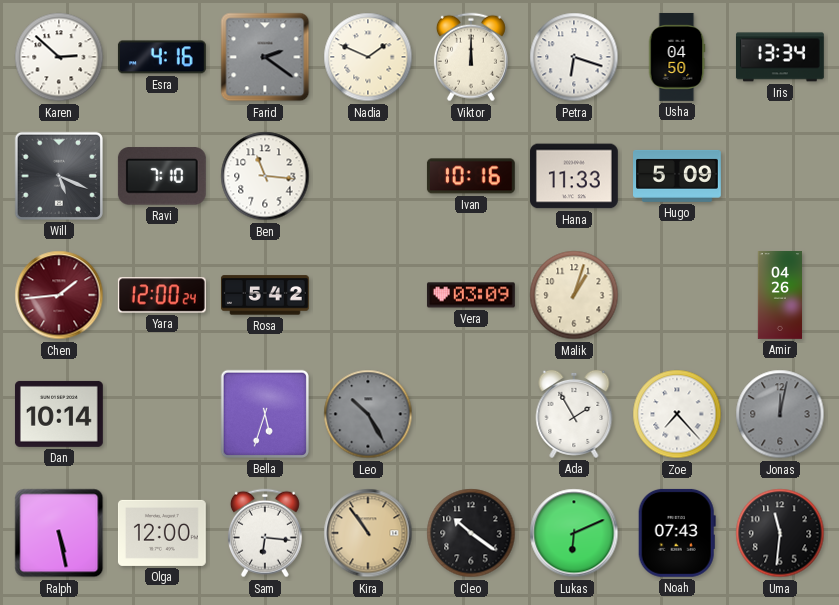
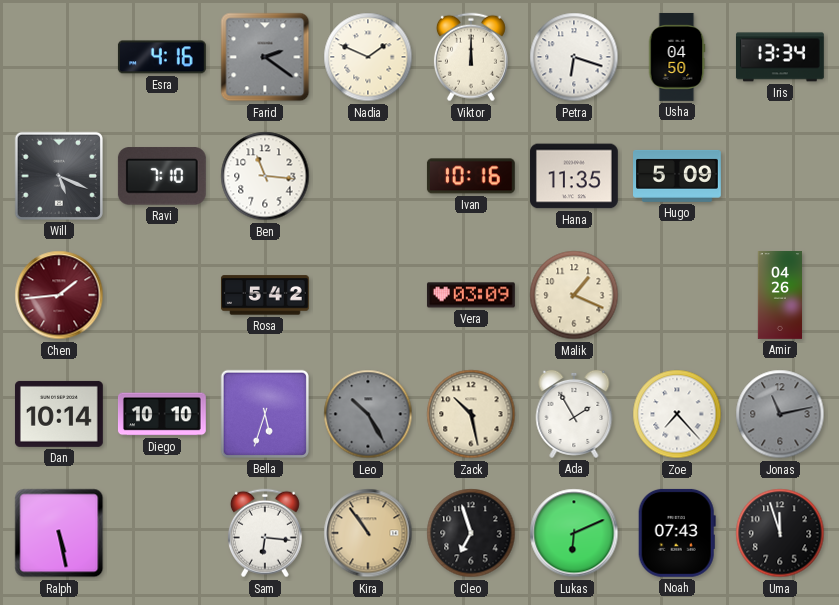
Karen: 2:52 -> none (59, 57)
Hana: 11:33 -> 11:35 (574, 176)
Yara: 12:00 -> none (162, 295)
Malik: 1:03 -> 1:19 (574, 295)
Diego: none -> 10:10 (162, 414)
Zack: none -> 10:28 (471, 414)
Jonas: 12:02 -> 11:13 (780, 414)
Olga: 12:00 -> none (162, 533)
Cleo: 10:21 -> 6:57 (471, 533)
Uma: 11:31 -> 11:57 (780, 533)
